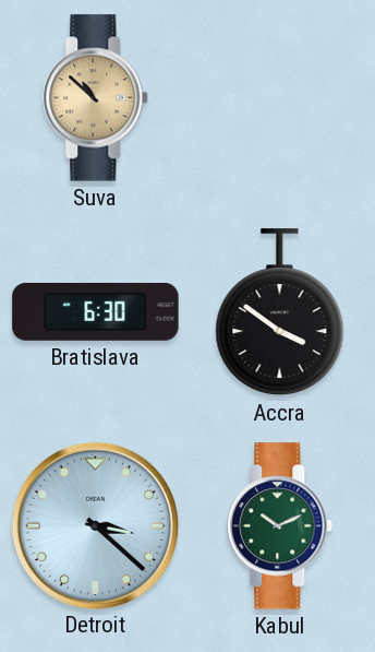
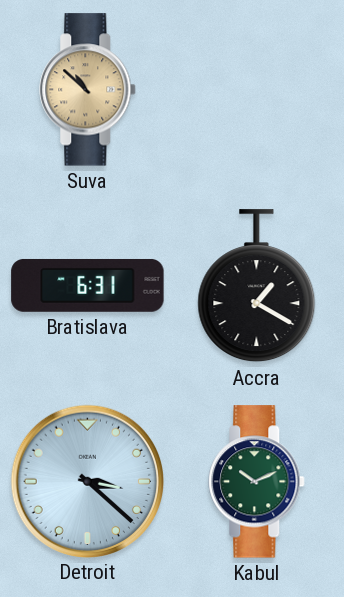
Bratislava: 6:30 -> 6:31 (88, 285)
Accra: 3:51 -> 1:20 (257, 286)
